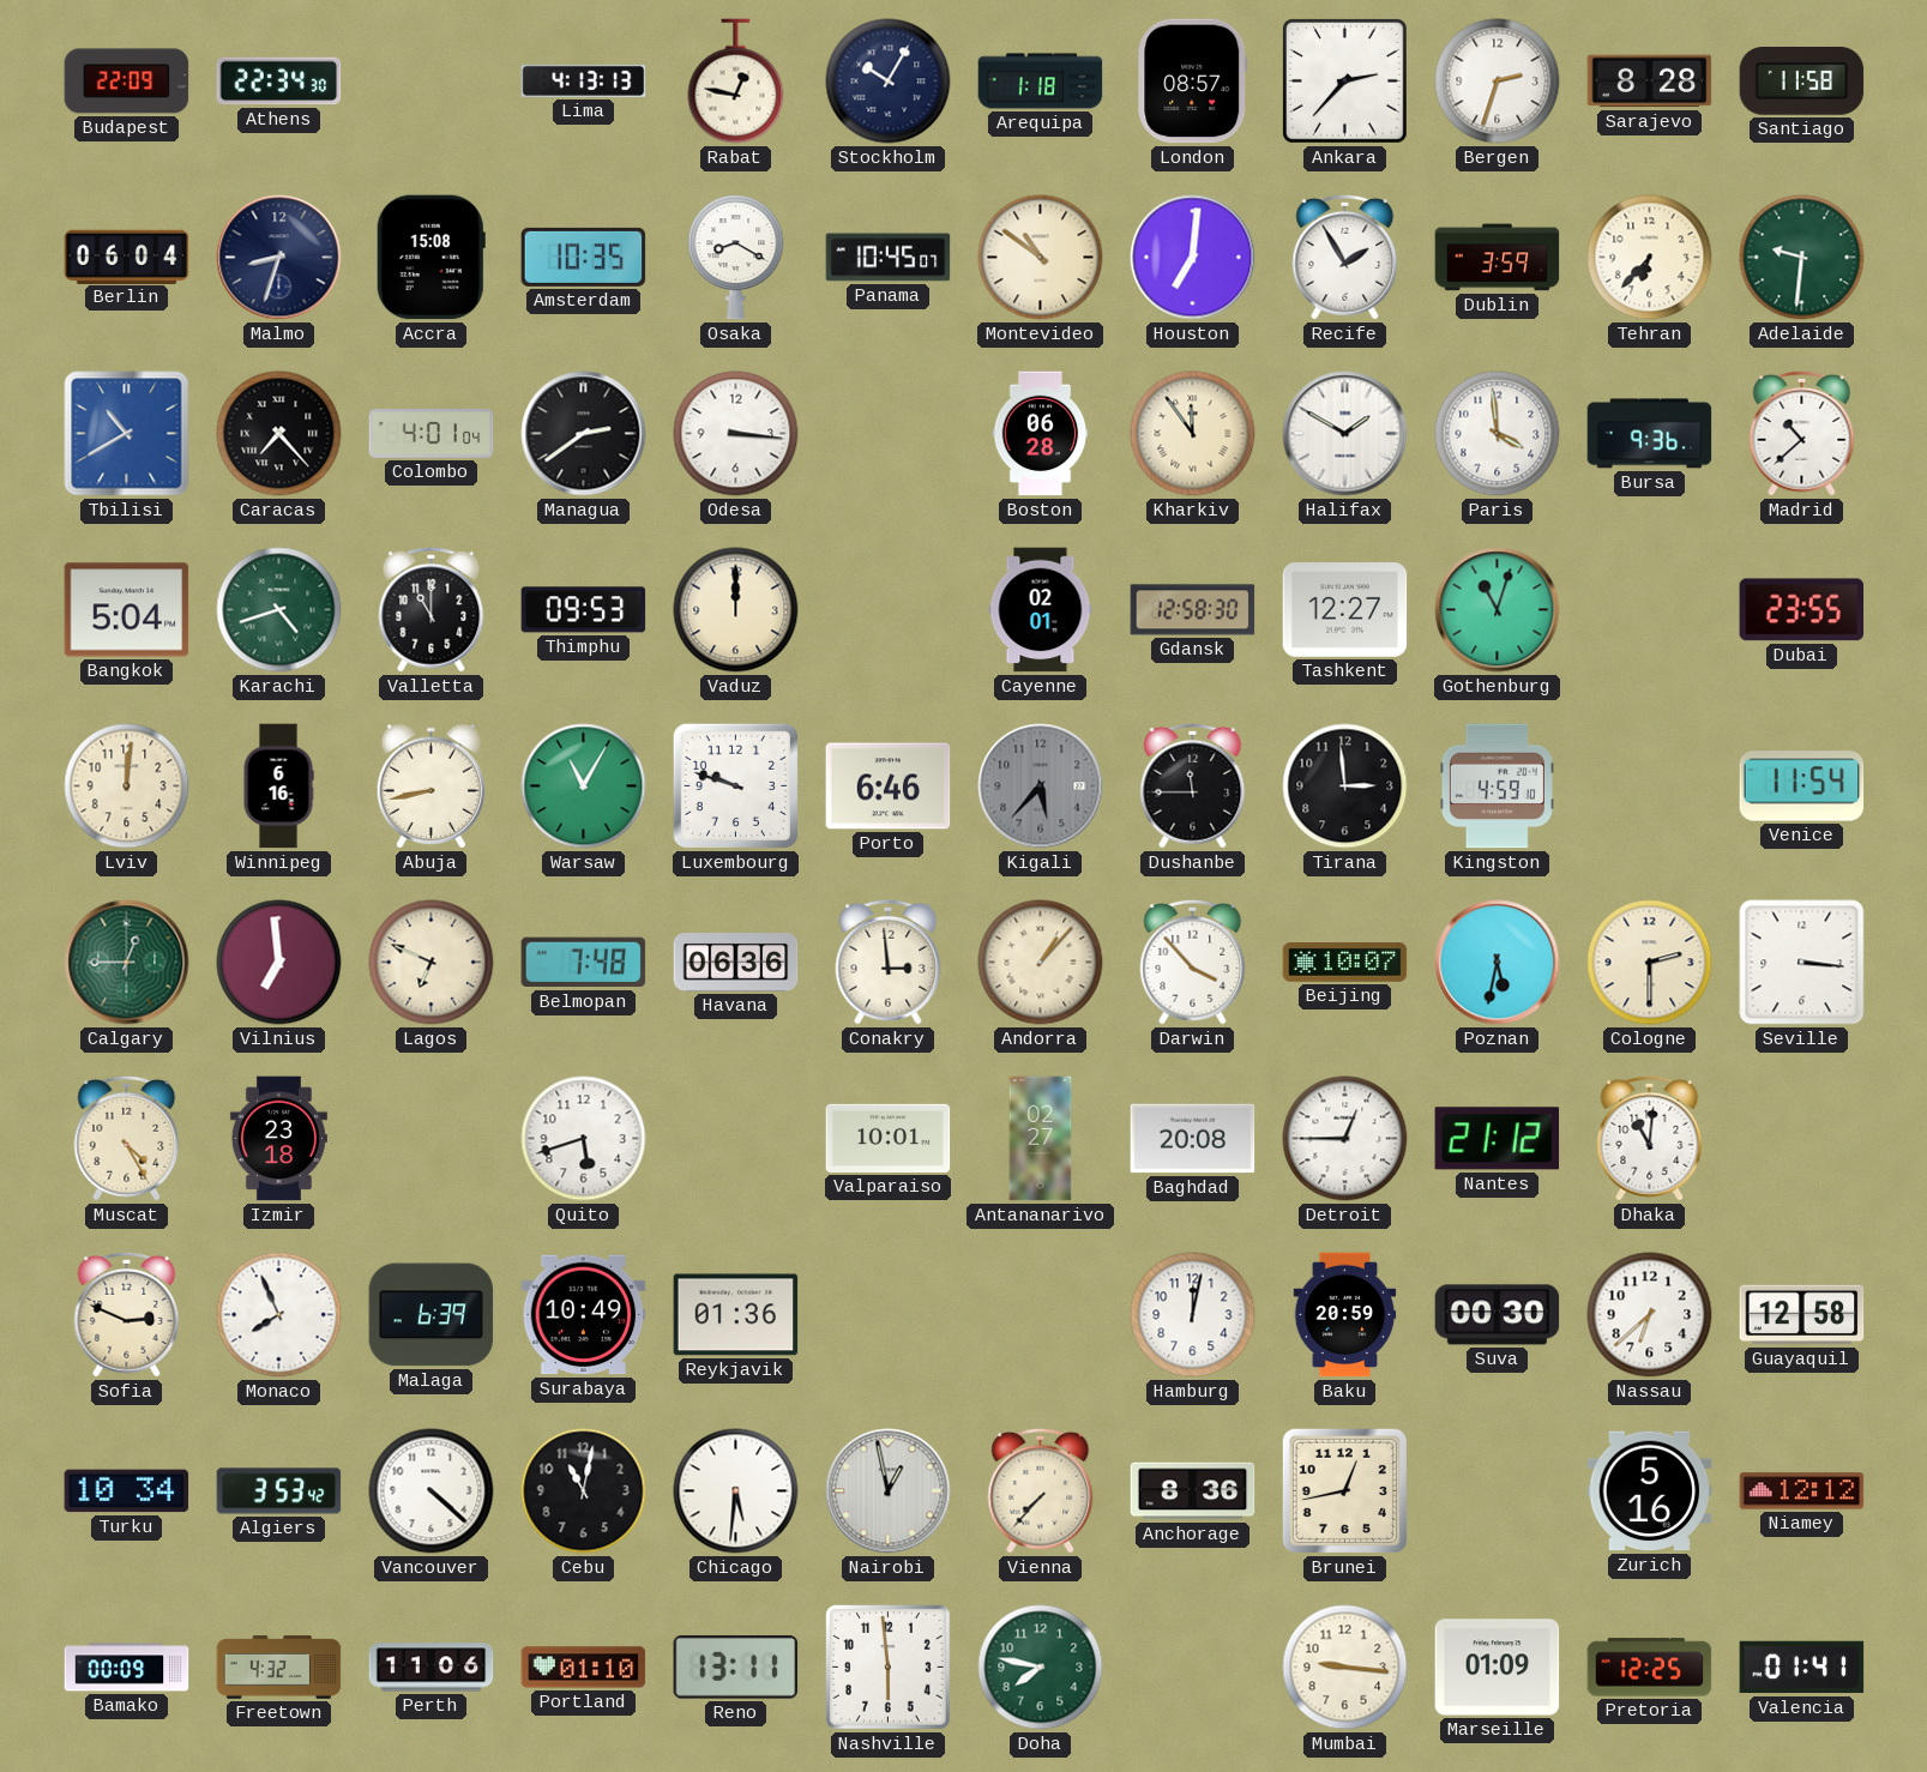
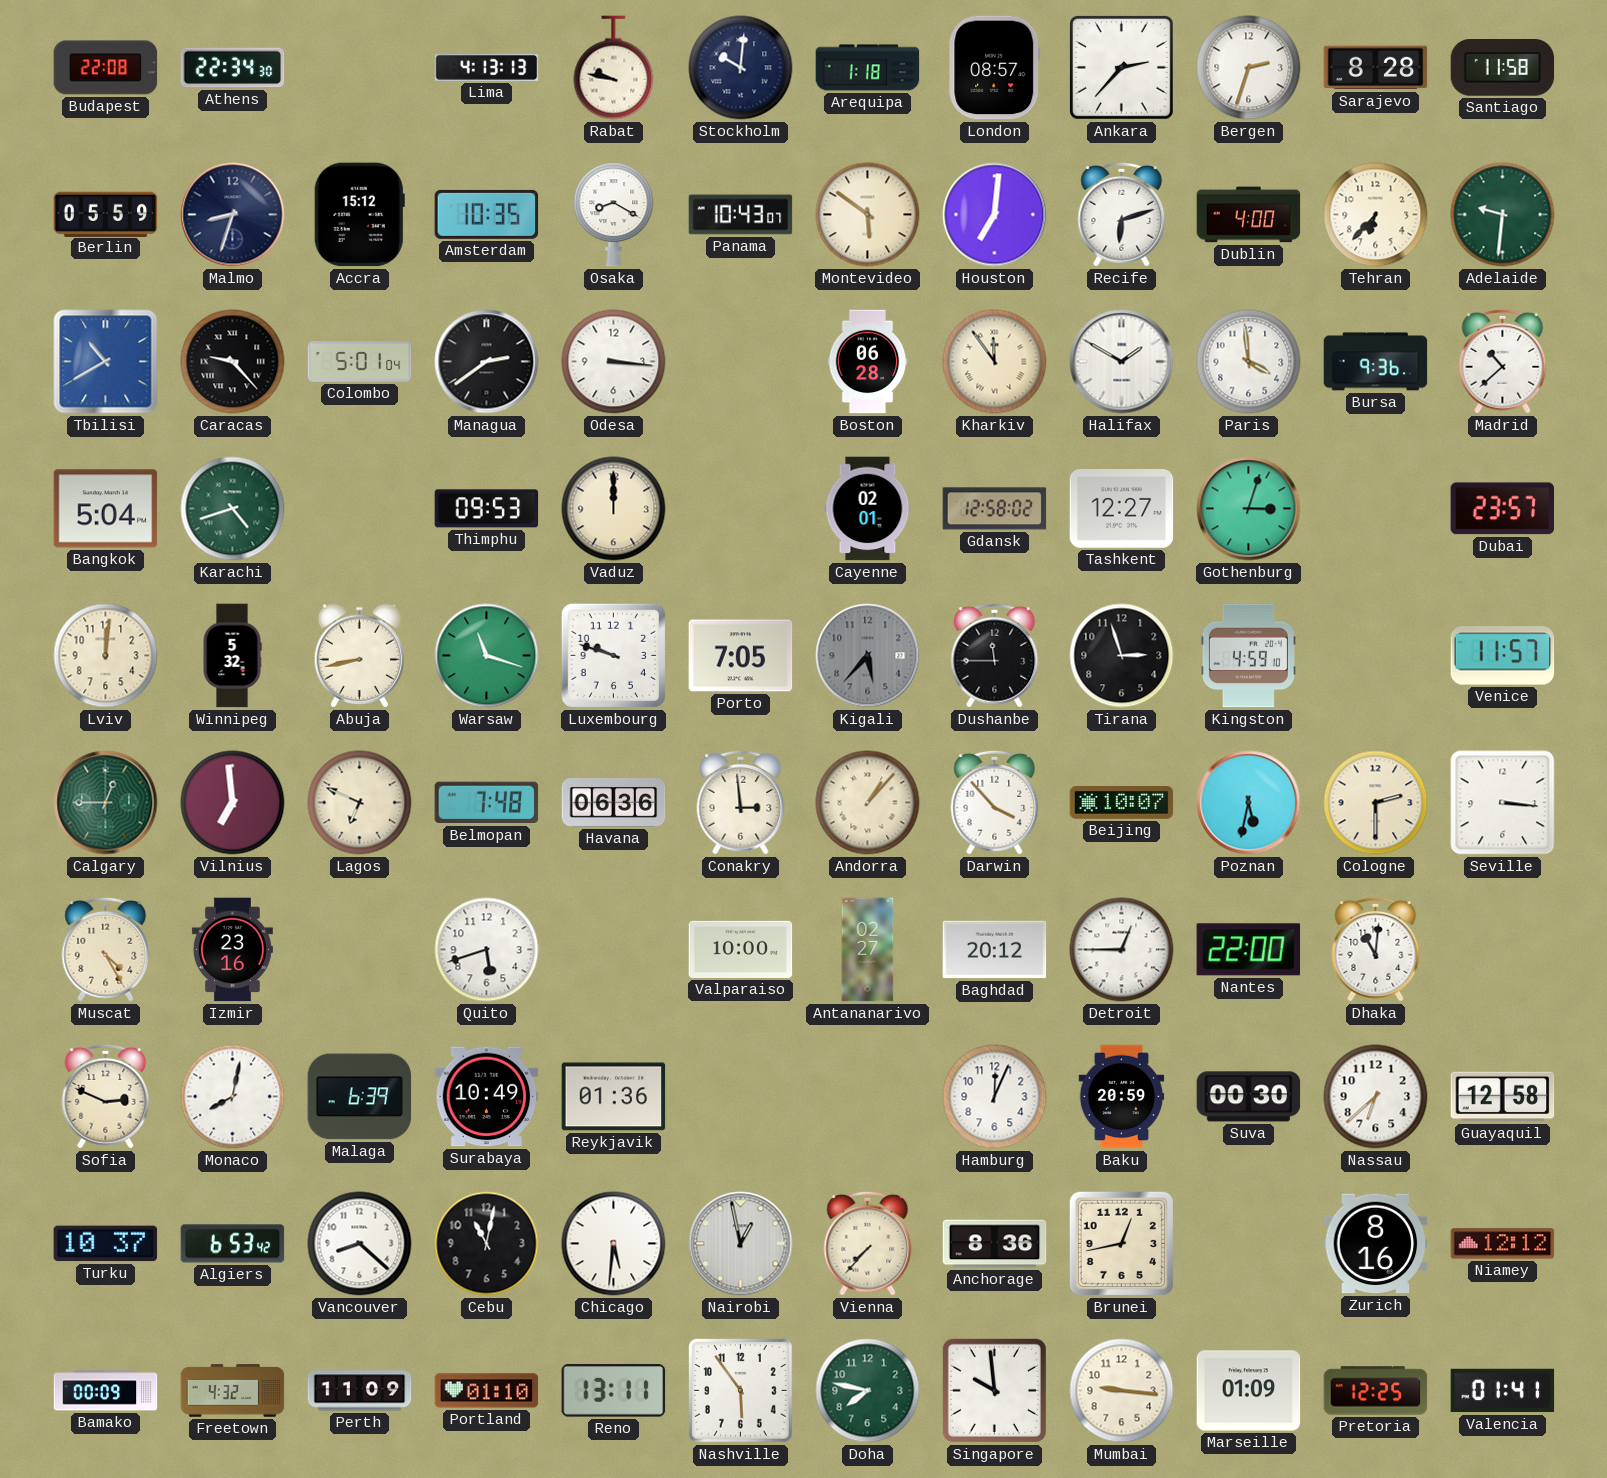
Budapest: 22:09 -> 22:08 (106, 68)
Rabat: 12:47 -> 9:47 (614, 68)
Stockholm: 10:05 -> 10:01 (741, 68)
Berlin: 06:04 -> 05:59 (106, 214)
Accra: 15:08 -> 15:12 (359, 215)
Panama: 10:45 -> 10:43 (741, 215)
Montevideo: 10:51 -> 5:51 (868, 215)
Recife: 1:55 -> 6:12 (1122, 214)
Dublin: 3:59 -> 4:00 (1249, 215)
Caracas: 7:23 -> 9:23 (233, 362)
Colombo: 4:01 -> 5:01 (360, 362)
Valletta: 11:00 -> none (432, 609)
Gdansk: 12:58:30 -> 12:58:02 (995, 509)
Gothenburg: 11:03 -> 3:03 (1249, 509)
Dubai: 23:55 -> 23:57 (1503, 509)
Winnipeg: 6:16 -> 5:32 (232, 656)
Warsaw: 11:05 -> 11:18 (487, 656)
Porto: 6:46 -> 7:05 (741, 656)
Tirana: 2:59 -> 2:57 (1122, 656)
Venice: 11:54 -> 11:57 (1503, 656)
Izmir: 23:18 -> 23:16 (232, 950)
Valparaiso: 10:01 -> 10:00 (741, 949)
Baghdad: 20:08 -> 20:12 (995, 950)
Nantes: 21:12 -> 22:00 (1249, 950)
Monaco: 7:56 -> 8:02 (233, 1097)
Hamburg: 12:02 -> 12:04 (995, 1097)
Turku: 10:34 -> 10:37 (106, 1244)
Algiers: 3:53 -> 6:53 (233, 1244)
Vancouver: 4:22 -> 8:22 (360, 1244)
Zurich: 5:16 -> 8:16 (1376, 1244)
Perth: 11:06 -> 11:09 (360, 1391)
Nashville: 5:59 -> 5:54 (741, 1391)
Singapore: none -> 9:59 (994, 1390)
